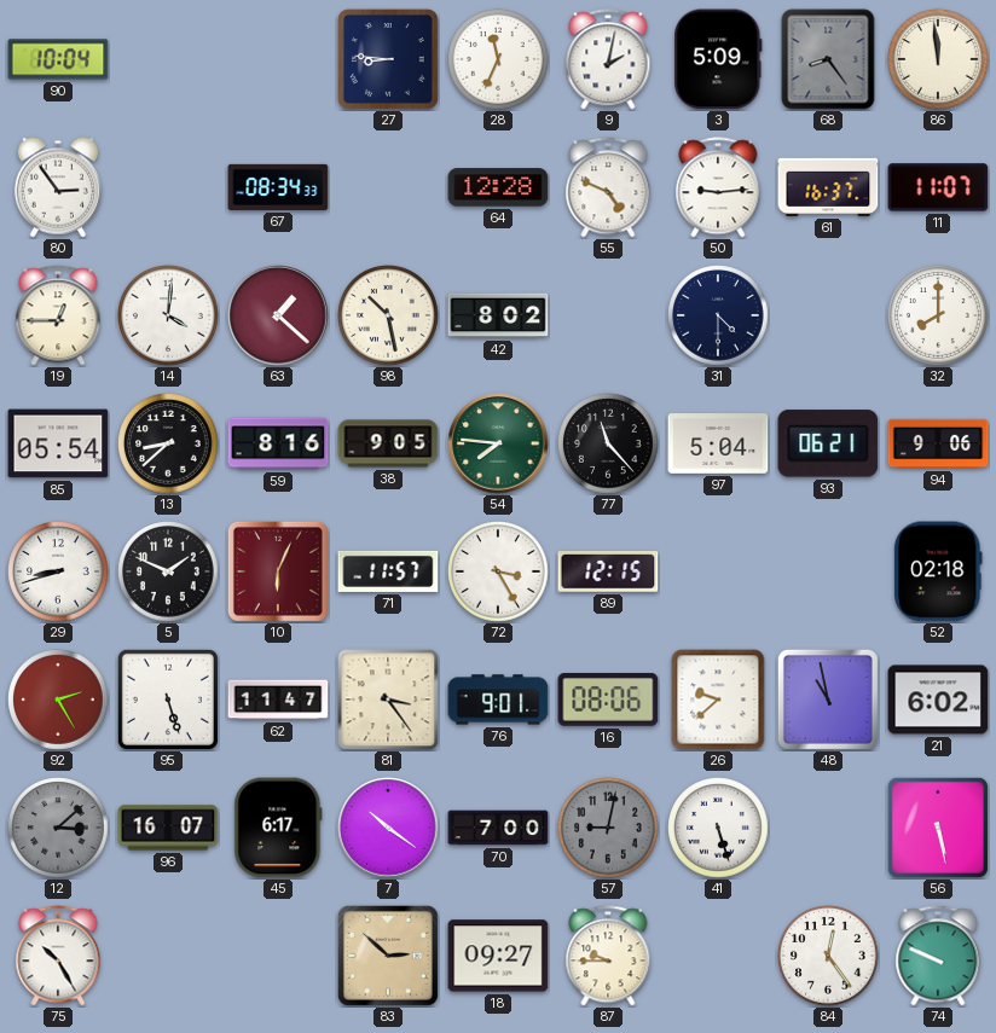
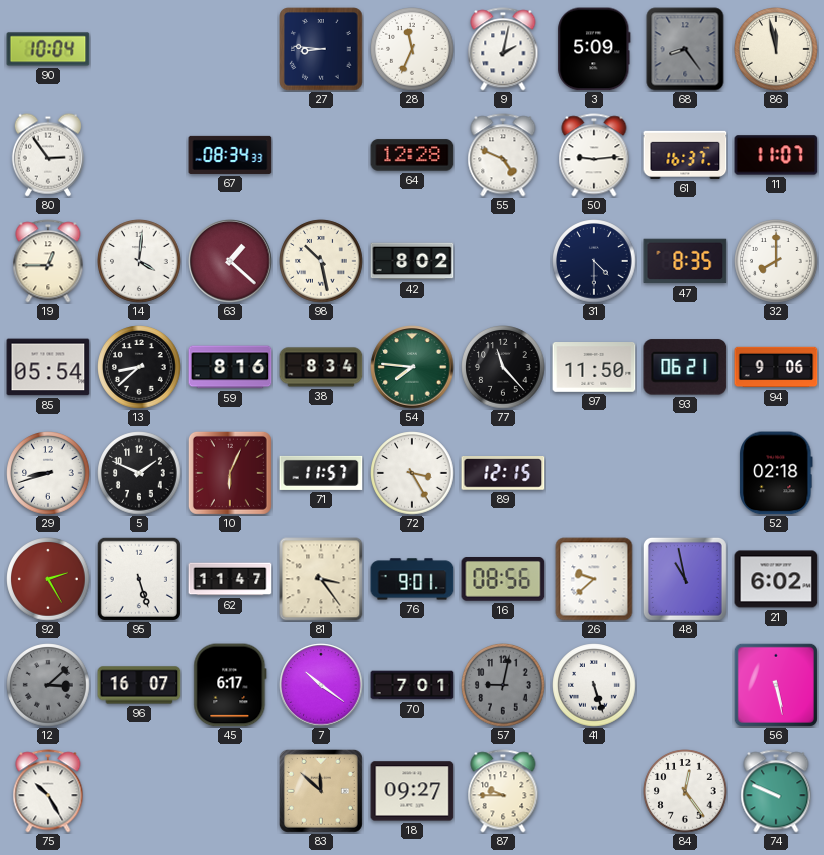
86: 11:59 -> 11:58 (776, 49)
47: none -> 8:35 (685, 261)
38: 9:05 -> 8:34 (321, 367)
97: 5:04 -> 11:50 (594, 368)
16: 08:06 -> 08:56 (503, 579)
70: 7:00 -> 7:01 (412, 685)
83: 2:52 -> 11:52 (321, 791)
